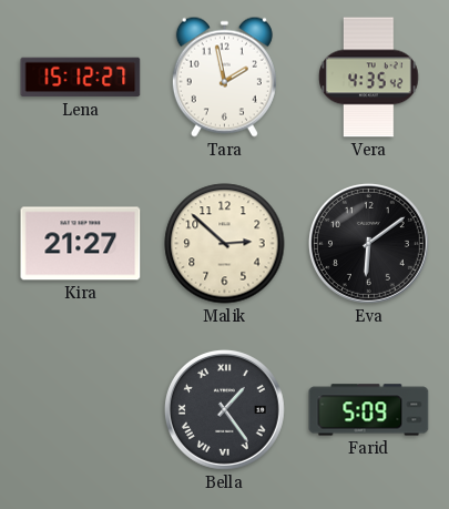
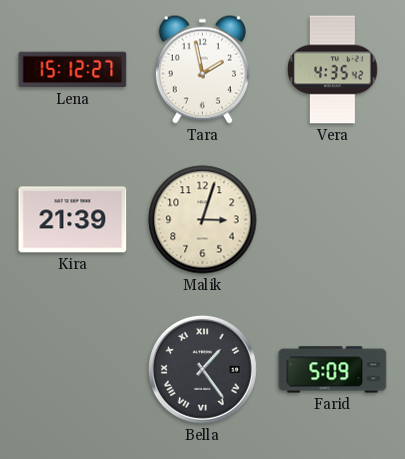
Kira: 21:27 -> 21:39 (73, 220)
Malik: 2:52 -> 3:03 (203, 220)
Eva: 6:09 -> none (368, 243)
